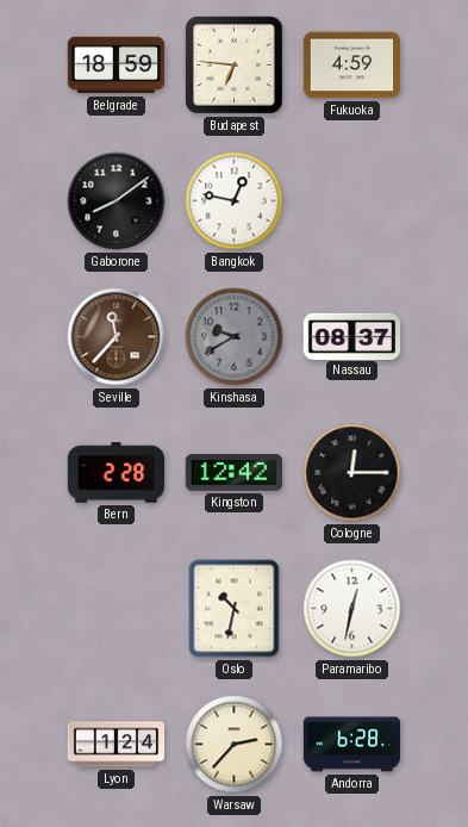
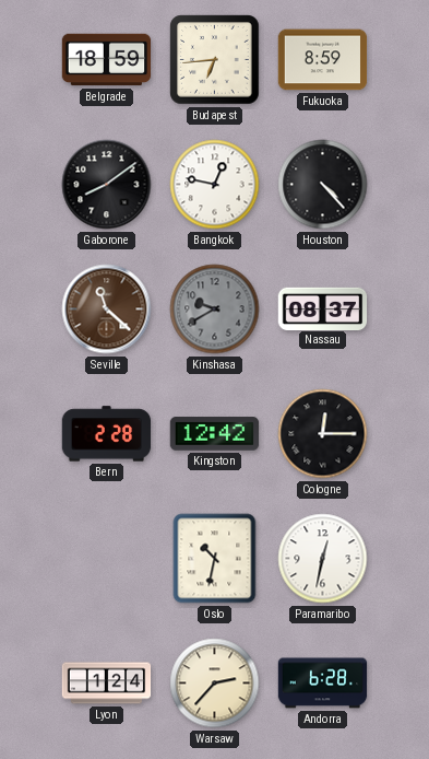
Budapest: 6:46 -> 6:44 (215, 60)
Fukuoka: 4:59 -> 8:59 (323, 60)
Houston: none -> 4:23 (323, 185)
Seville: 11:37 -> 11:22 (107, 310)
